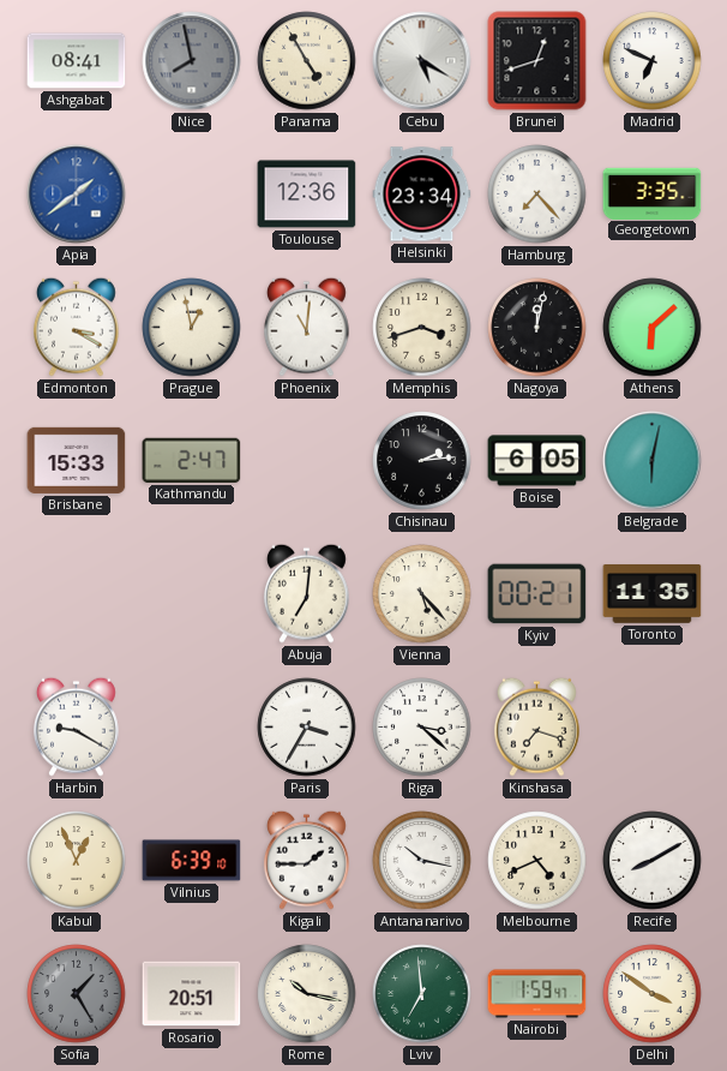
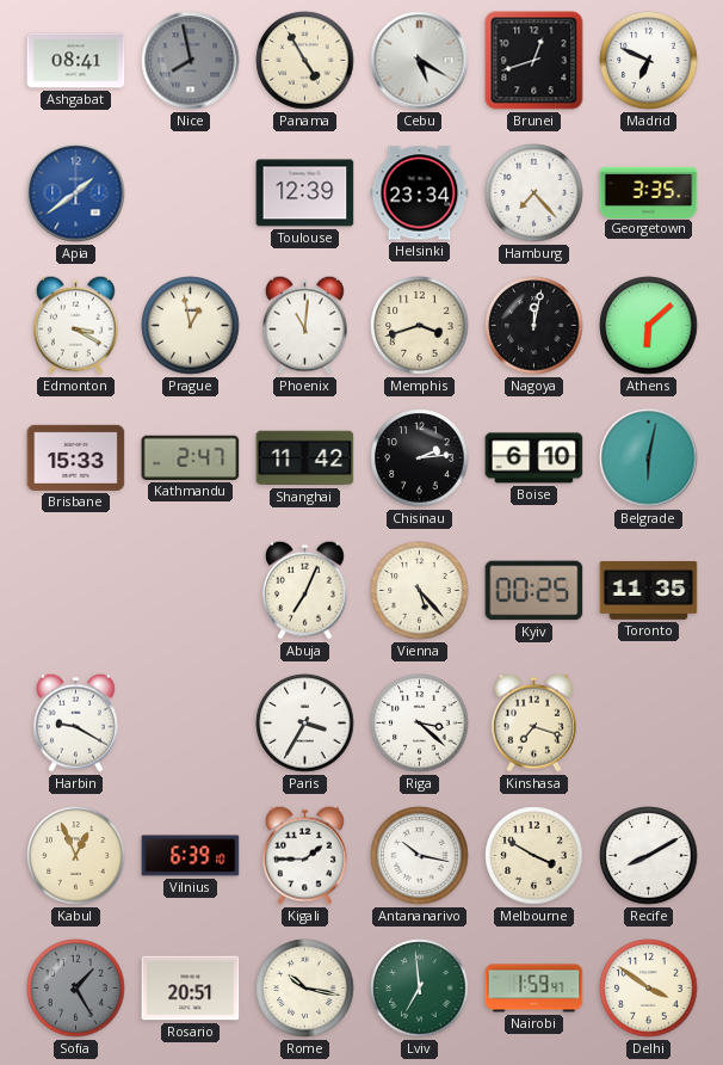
Toulouse: 12:36 -> 12:39 (305, 193)
Shanghai: none -> 11:42 (305, 458)
Boise: 6:05 -> 6:10 (534, 458)
Abuja: 7:01 -> 7:04 (304, 590)
Kyiv: 00:21 -> 00:25 (534, 591)
Melbourne: 4:41 -> 3:50 (534, 856)
